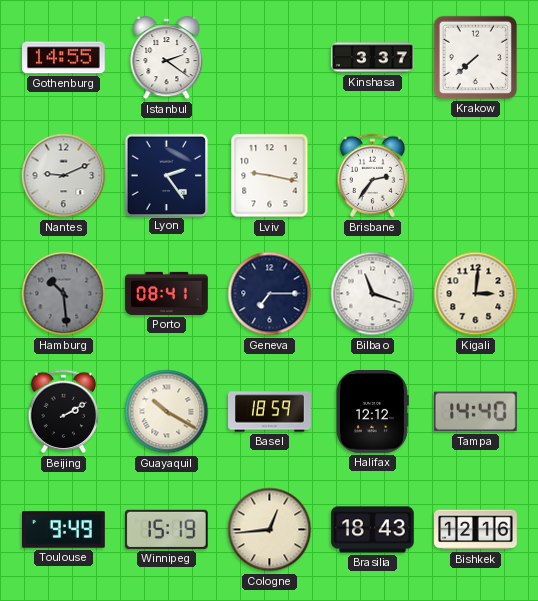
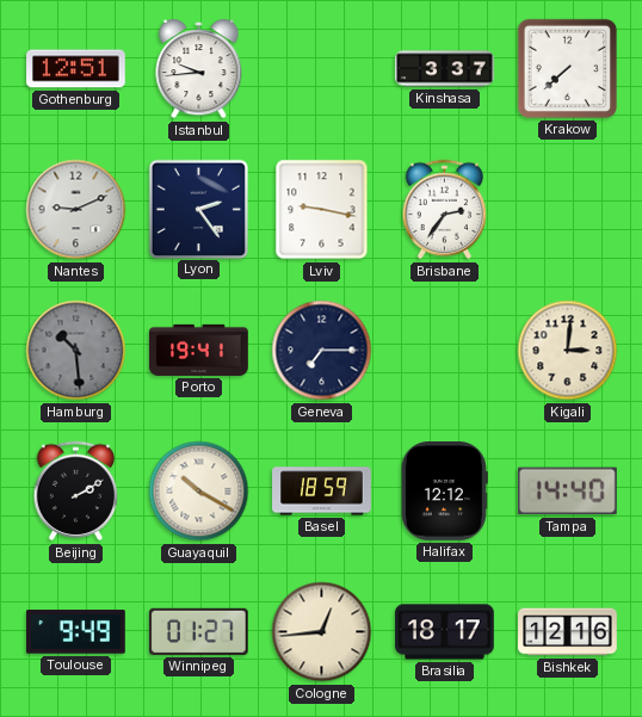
Gothenburg: 14:55 -> 12:51 (76, 69)
Istanbul: 2:21 -> 9:44 (199, 69)
Porto: 08:41 -> 19:41 (199, 350)
Bilbao: 11:18 -> none (373, 294)
Winnipeg: 15:19 -> 01:27 (199, 631)
Brasilia: 18:43 -> 18:17 (445, 632)
